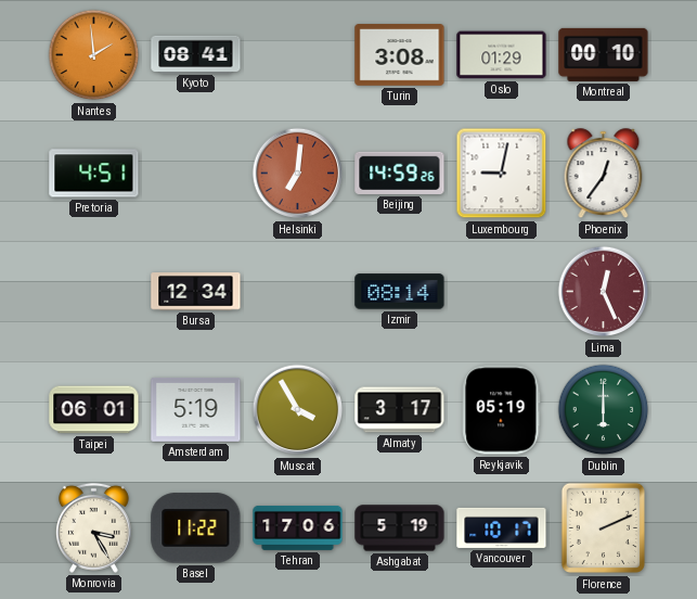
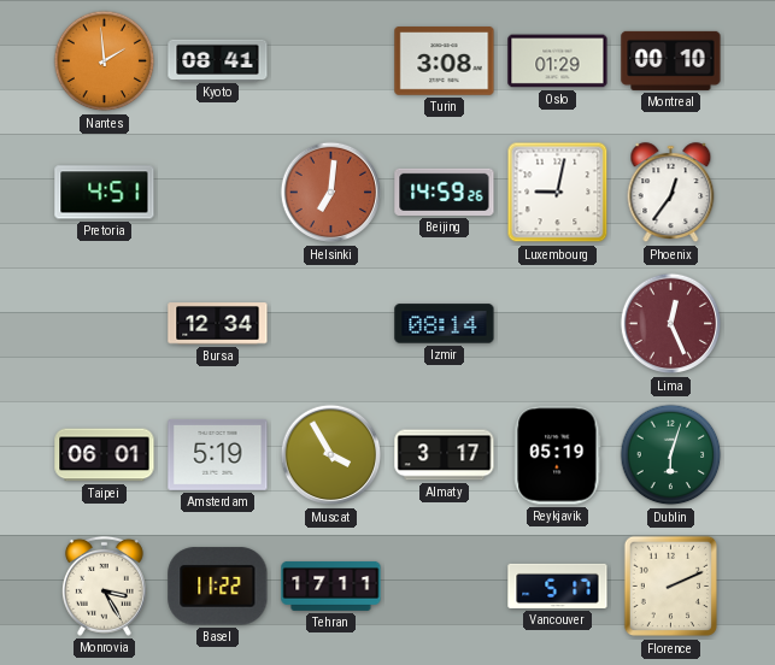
Dublin: 6:00 -> 6:03 (671, 455)
Tehran: 17:06 -> 17:11 (331, 585)
Ashgabat: 5:19 -> none (400, 528)
Vancouver: 10:17 -> 5:17 (558, 585)
